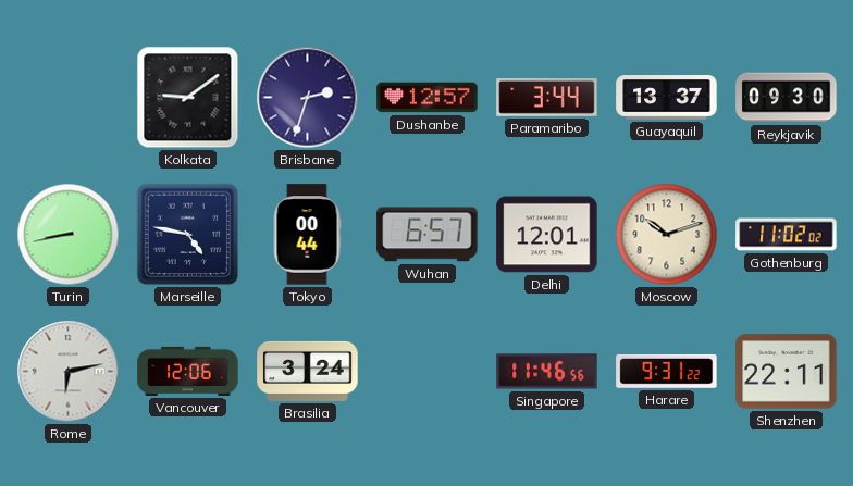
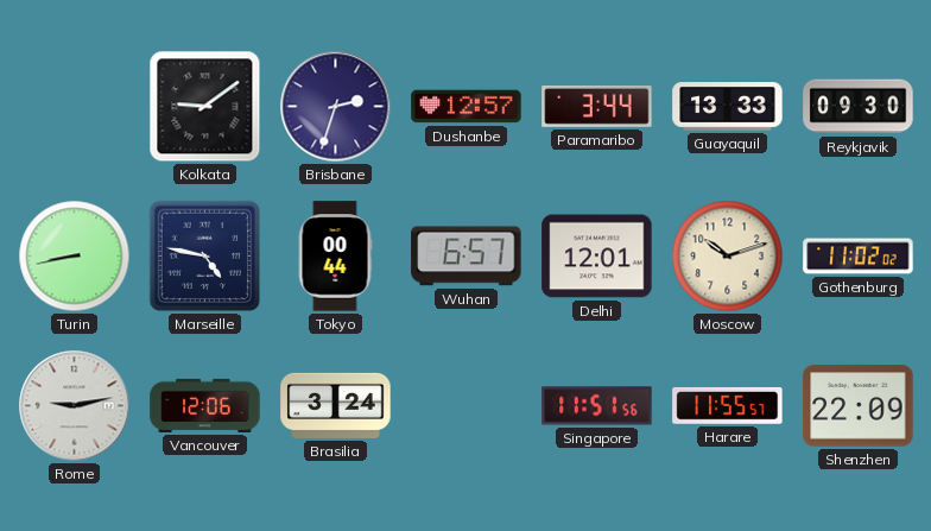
Guayaquil: 13:37 -> 13:33 (728, 107)
Rome: 6:13 -> 9:13 (75, 406)
Singapore: 11:46 -> 11:51 (597, 406)
Harare: 9:31 -> 11:55 (728, 405)
Shenzhen: 22:11 -> 22:09 (859, 406)
